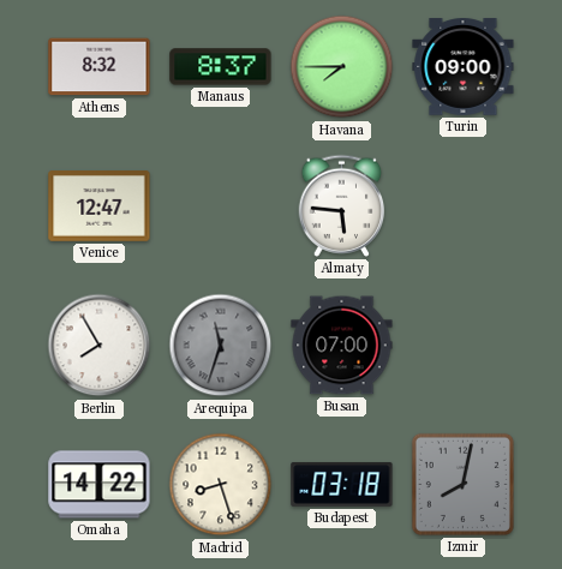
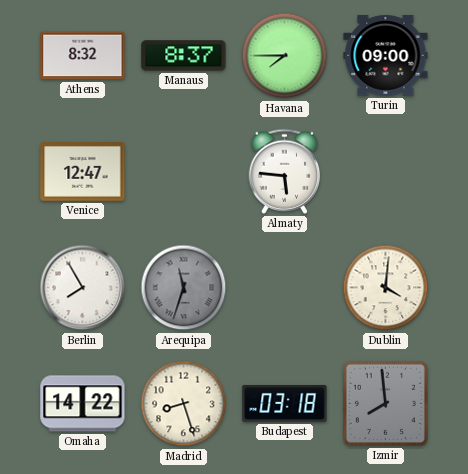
Busan: 07:00 -> none (342, 346)
Dublin: none -> 4:01 (386, 288)
Izmir: 8:02 -> 7:59 (385, 403)
